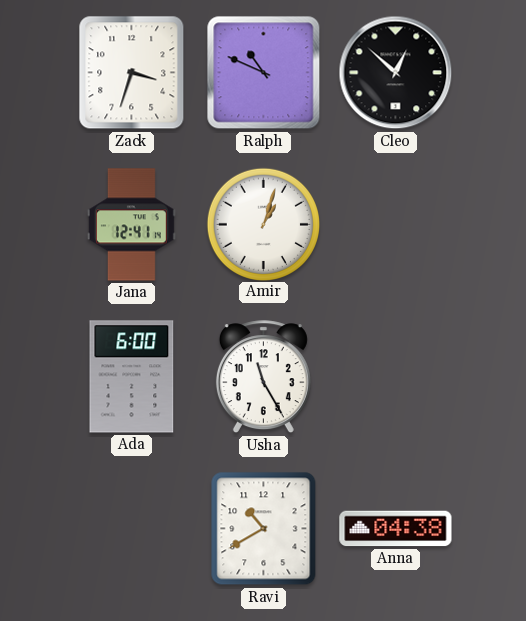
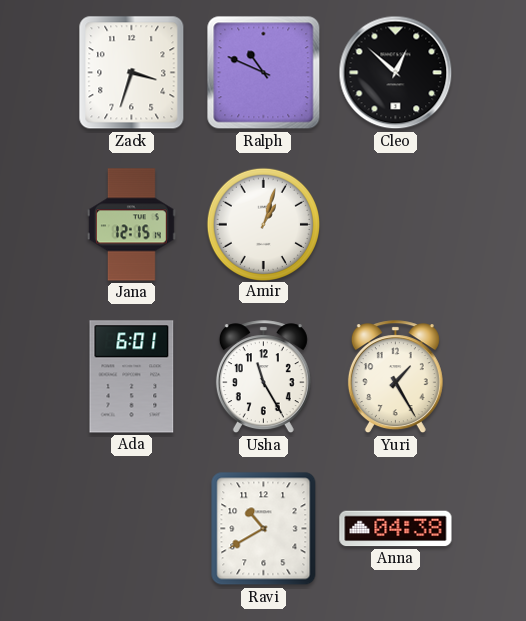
Jana: 12:41 -> 12:15 (131, 225)
Ada: 6:00 -> 6:01 (132, 377)
Yuri: none -> 1:25 (395, 377)
